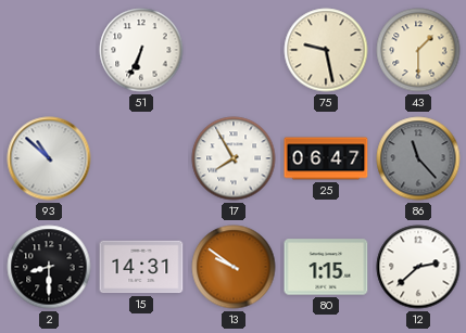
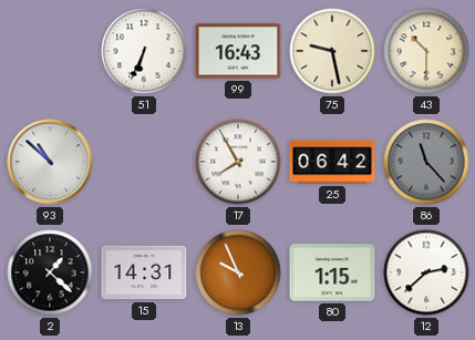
99: none -> 16:43 (238, 51)
43: 1:30 -> 10:30 (426, 51)
25: 06:47 -> 06:42 (332, 162)
2: 8:30 -> 1:22 (50, 272)
13: 9:51 -> 9:56 (238, 272)
